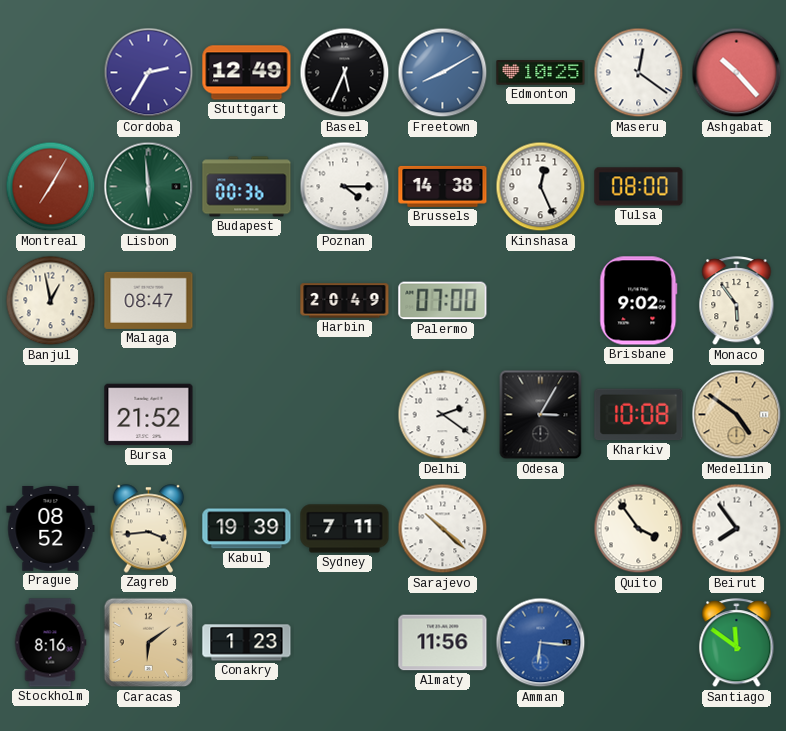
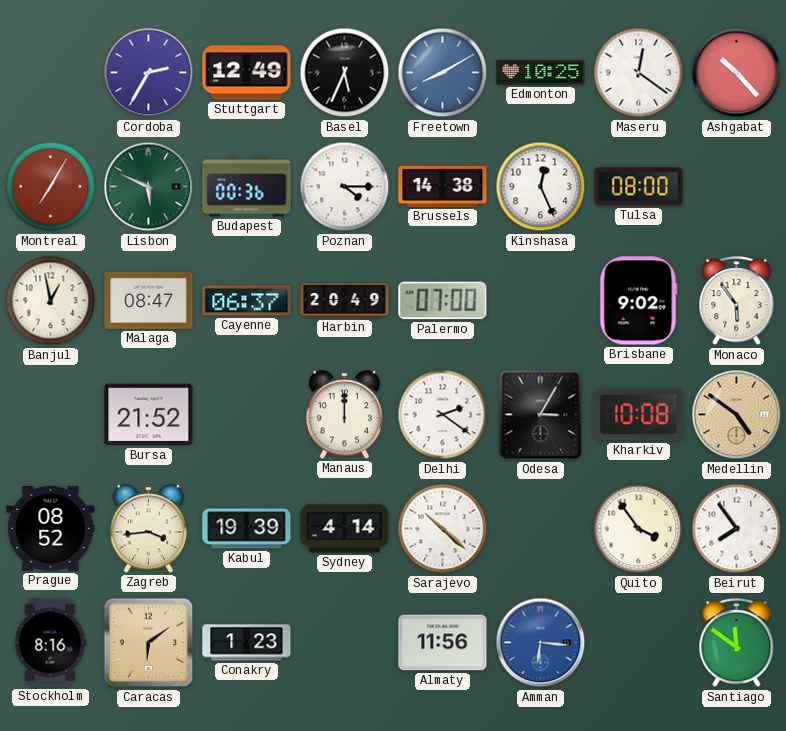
Lisbon: 5:59 -> 5:49 (149, 187)
Cayenne: none -> 06:37 (247, 301)
Manaus: none -> 12:00 (345, 415)
Sydney: 7:11 -> 4:14 (345, 529)
